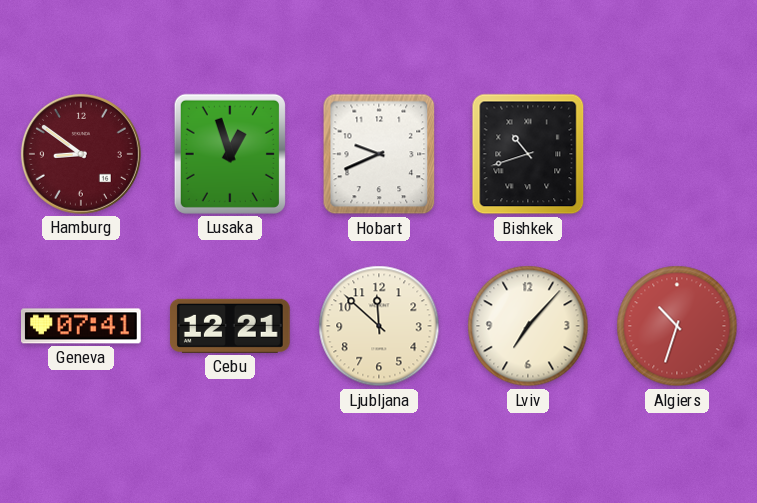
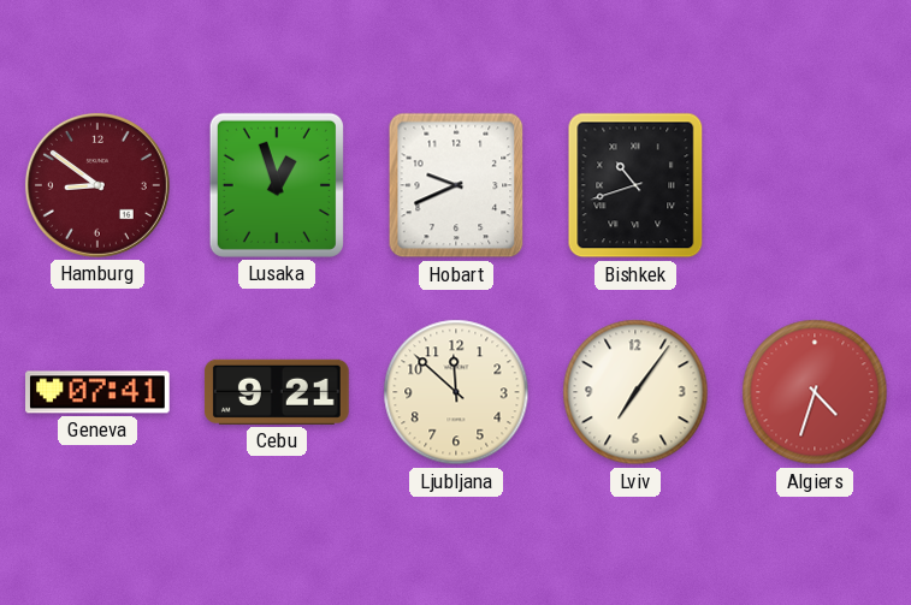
Cebu: 12:21 -> 9:21 (277, 392)
Lviv: 7:07 -> 7:06 (635, 392)
Algiers: 10:33 -> 4:33 (815, 392)
